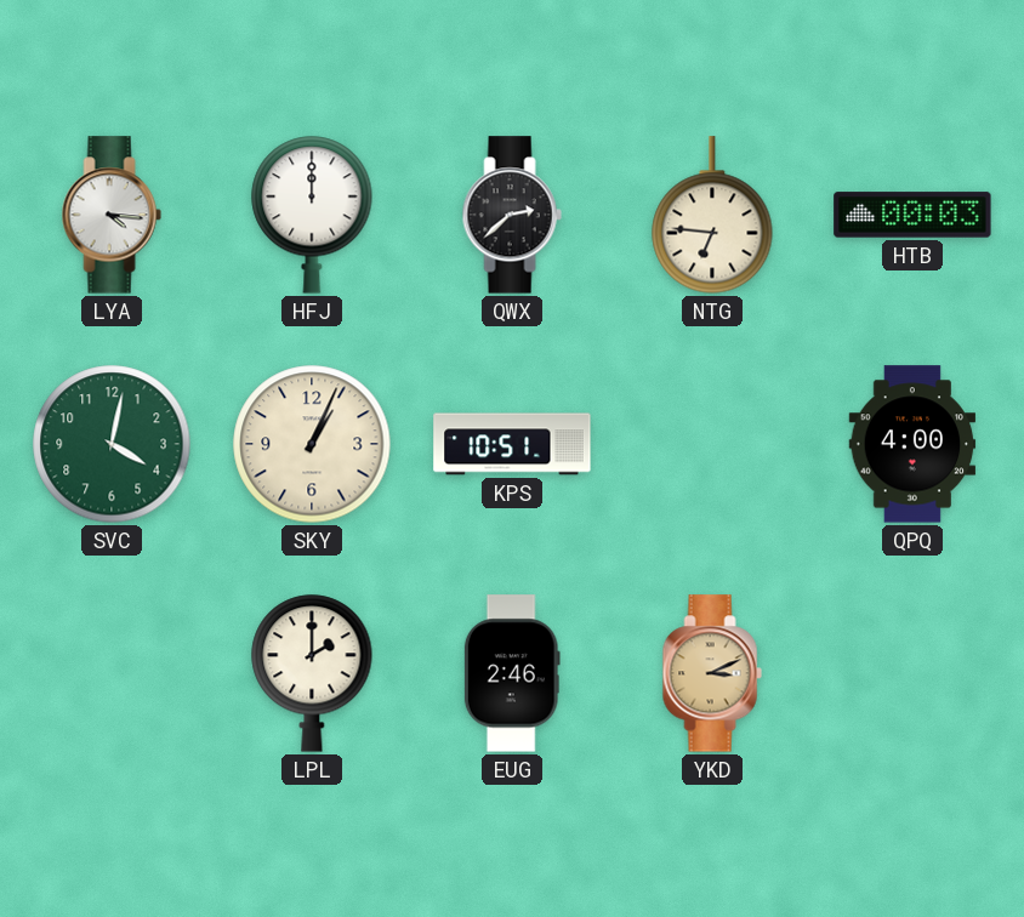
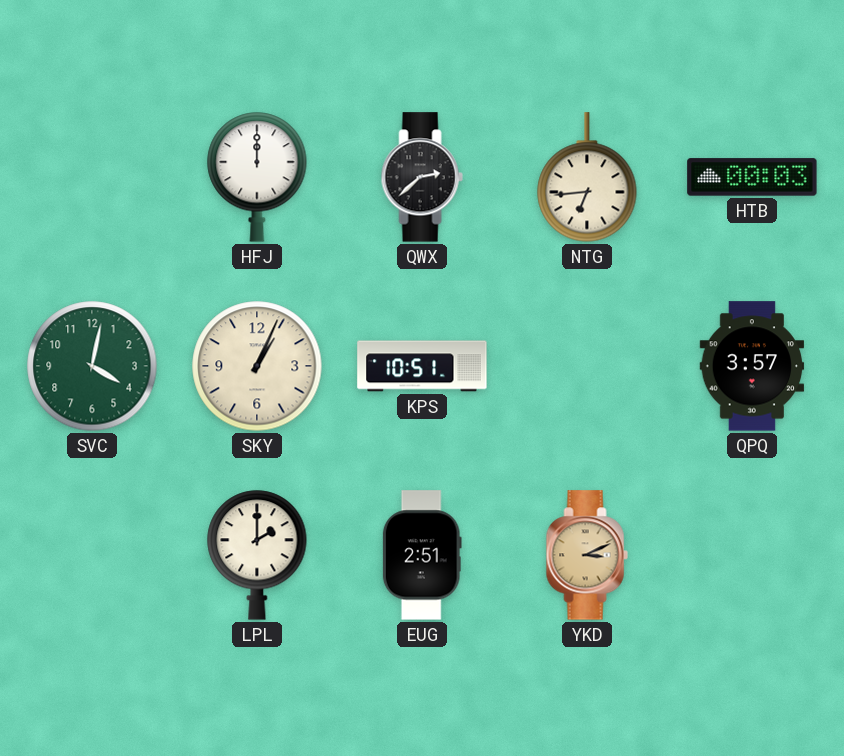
LYA: 4:16 -> none (112, 215)
NTG: 6:46 -> 6:44 (587, 177)
QPQ: 4:00 -> 3:57 (752, 366)
EUG: 2:46 -> 2:51 (422, 555)
